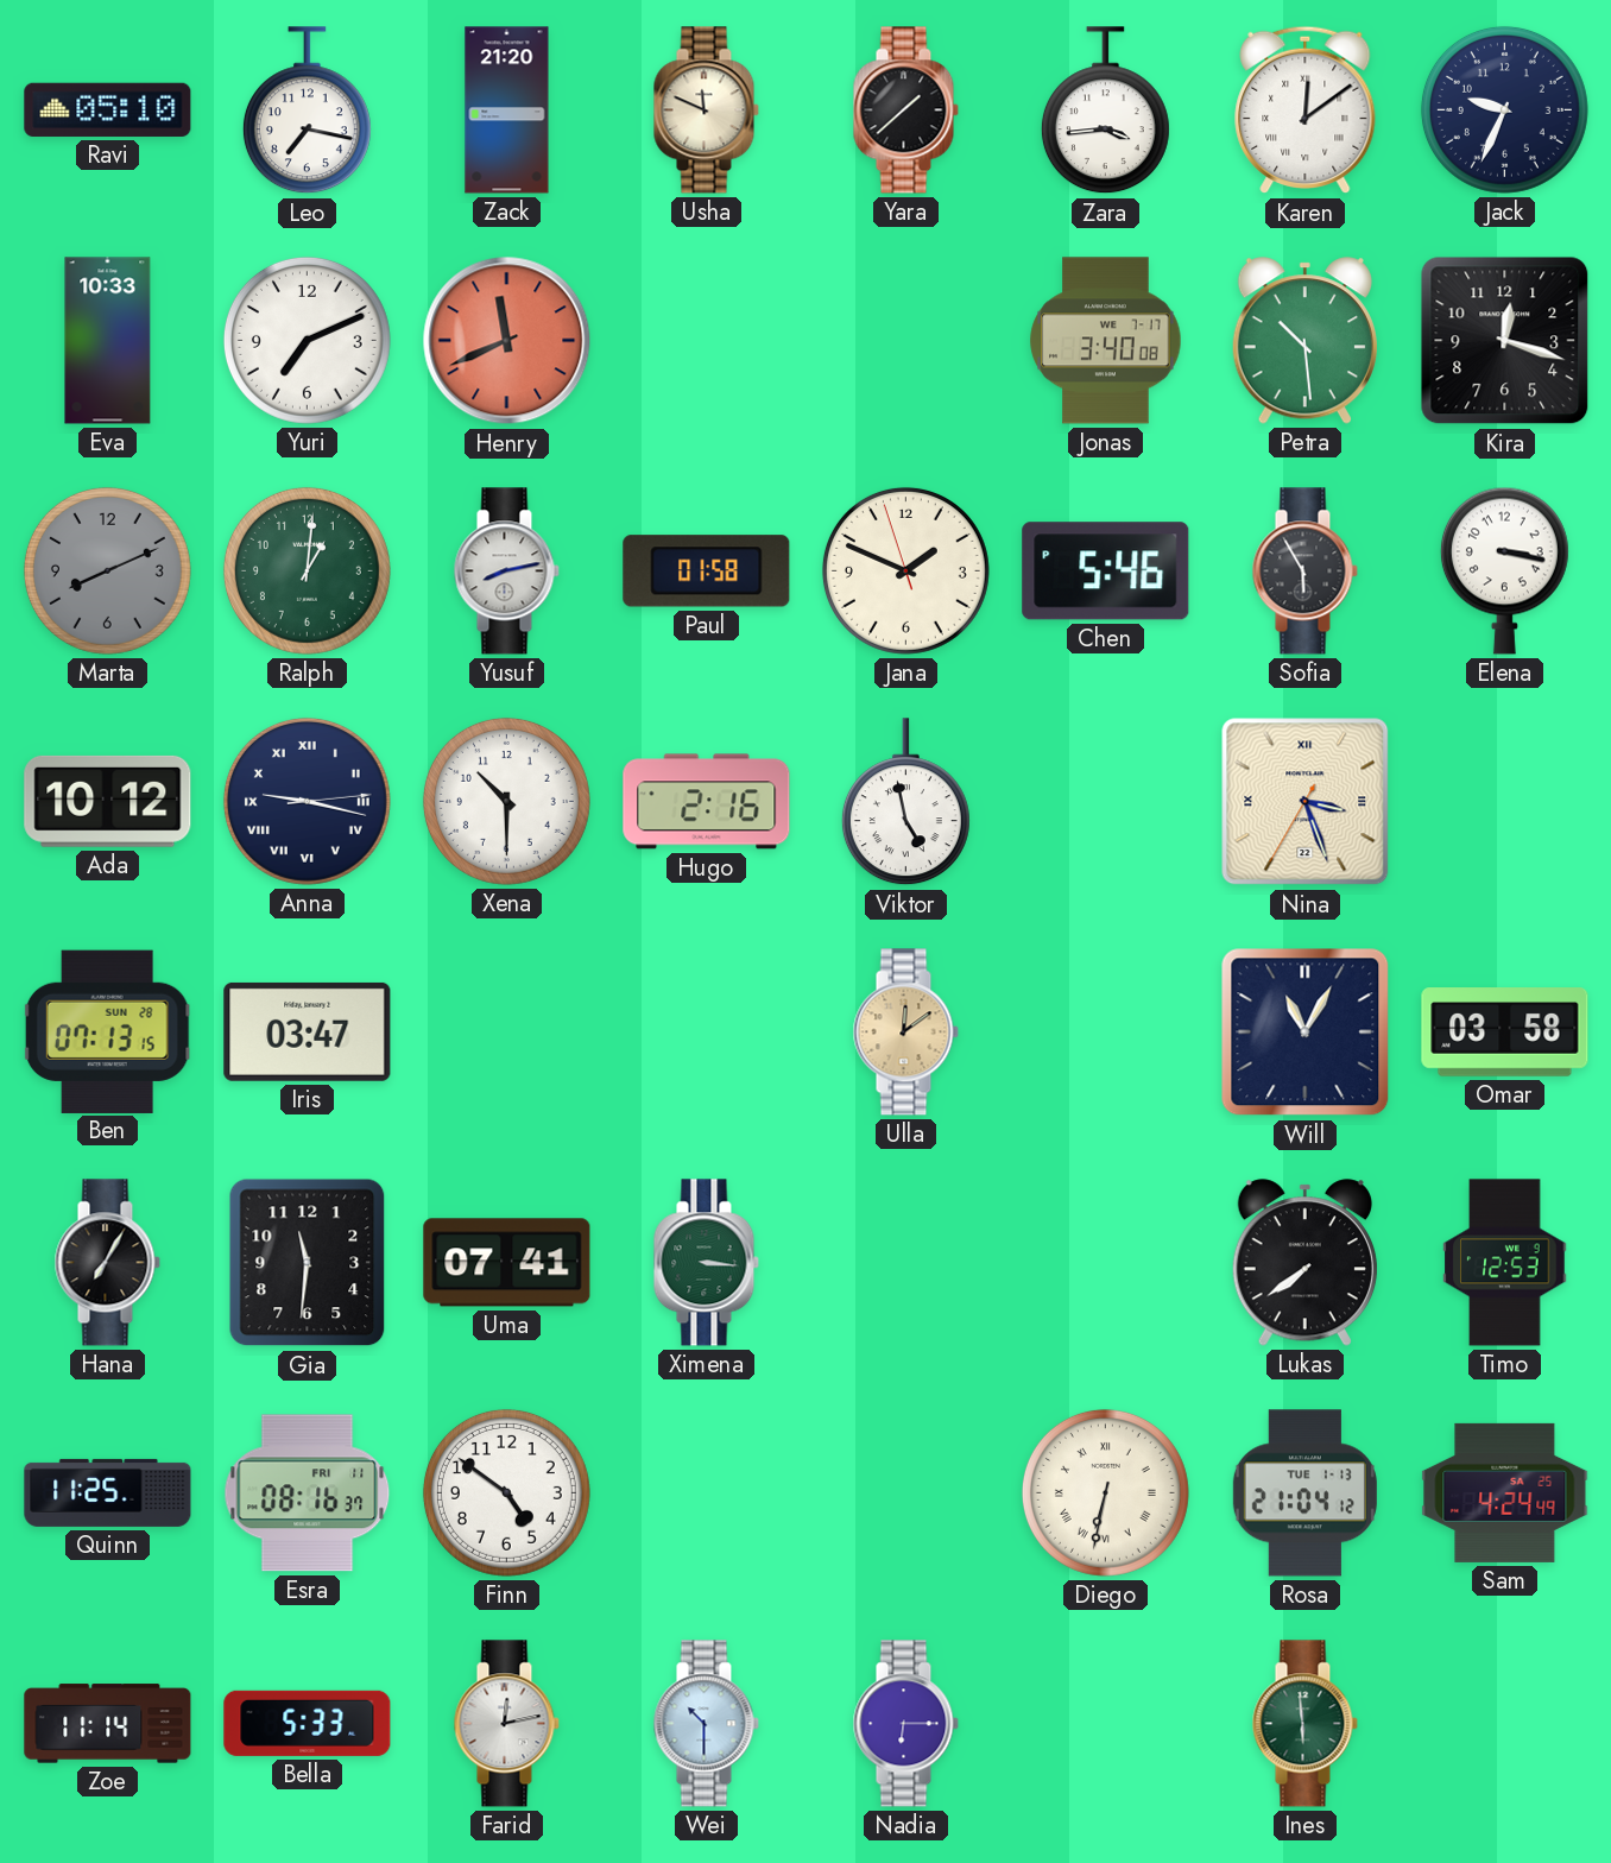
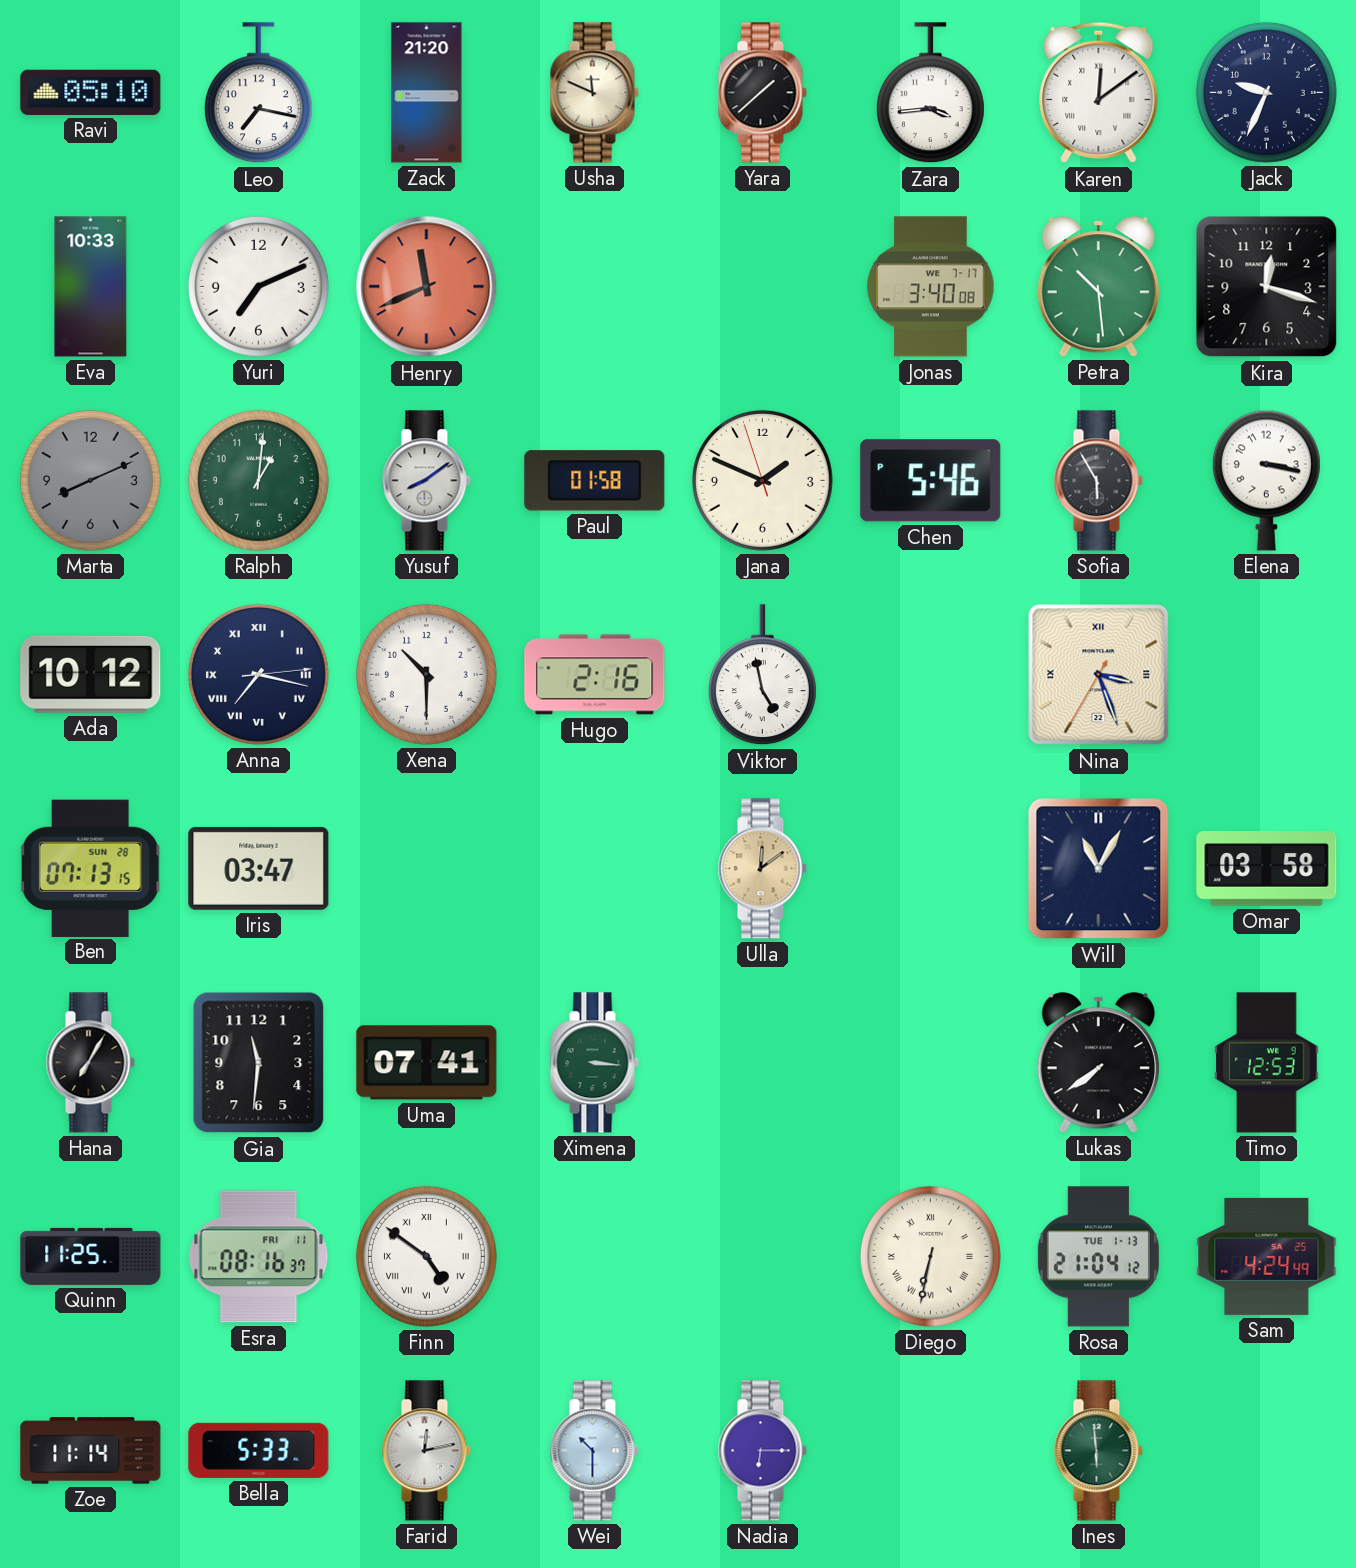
Yusuf: 8:13 -> 8:09 (426, 481)
Anna: 9:17 -> 7:17 (258, 674)
Finn numerals: Arabic -> Roman (426, 1256)
